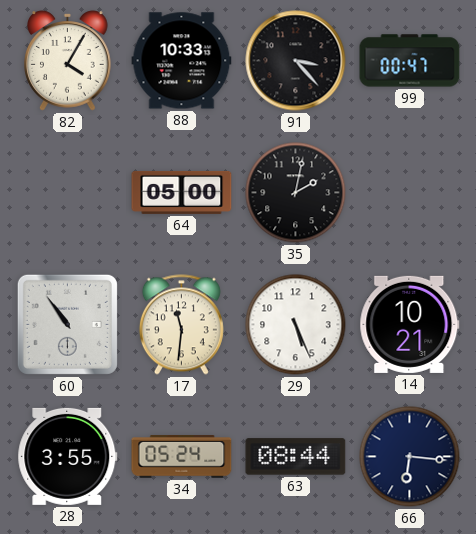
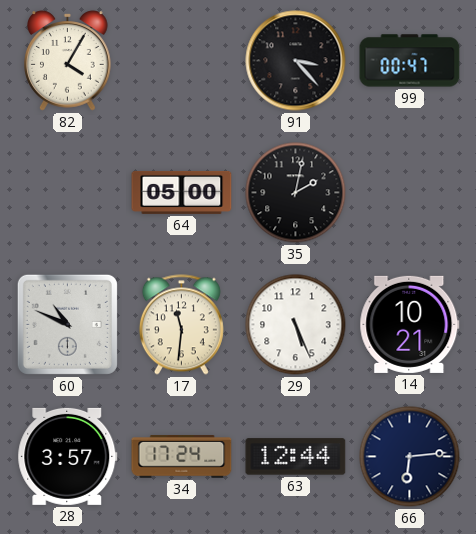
88: 10:33 -> none (182, 61)
60: 10:54 -> 10:49 (67, 324)
28: 3:55 -> 3:57 (68, 456)
34: 05:24 -> 17:24 (182, 457)
63: 08:44 -> 12:44 (296, 457)
66: 6:16 -> 6:14 (410, 457)
